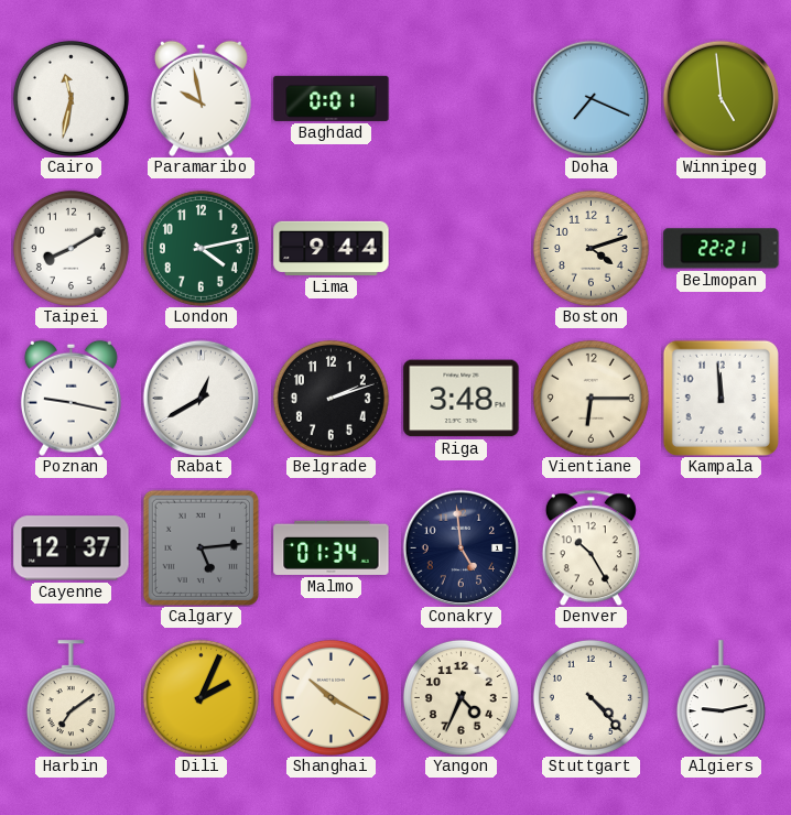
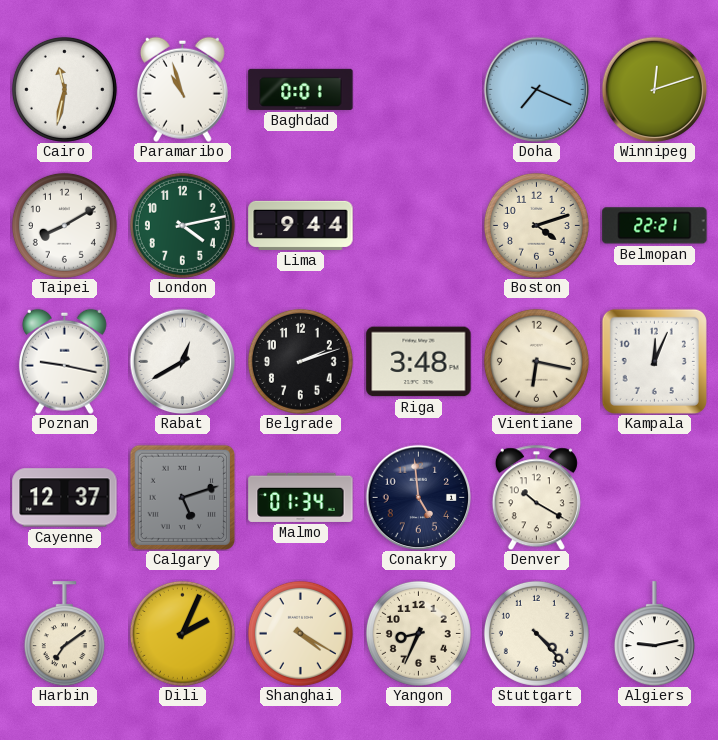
Paramaribo: 9:58 -> 10:57 (182, 89)
Winnipeg: 4:59 -> 12:12 (654, 89)
Vientiane: 6:15 -> 6:17 (536, 361)
Kampala: 11:59 -> 12:04 (654, 361)
Calgary: 5:14 -> 5:12 (182, 497)
Denver: 10:25 -> 10:20 (536, 497)
Shanghai: 10:20 -> 4:20 (300, 633)
Yangon: 4:34 -> 8:34 (418, 633)
